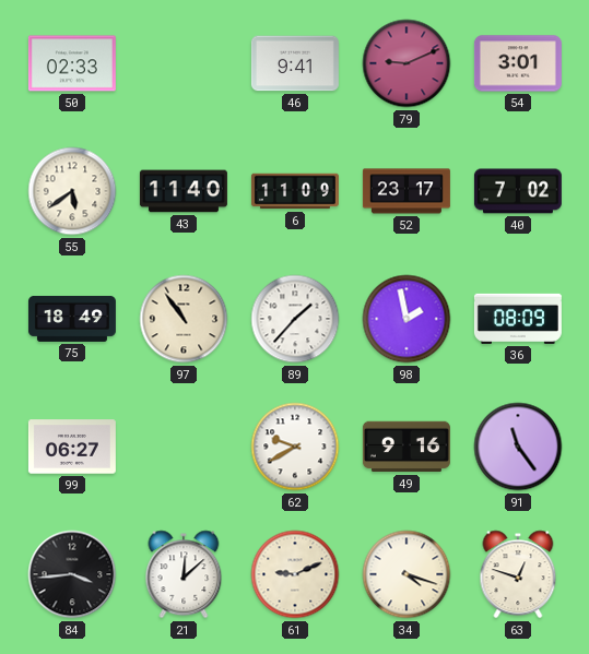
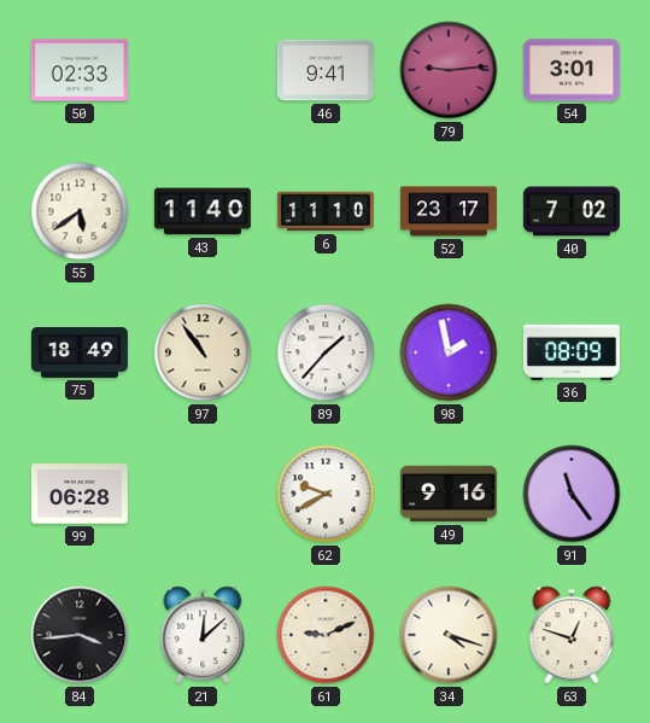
79: 9:11 -> 9:14 (449, 70)
6: 11:09 -> 11:10 (326, 211)
99: 06:27 -> 06:28 (80, 494)
